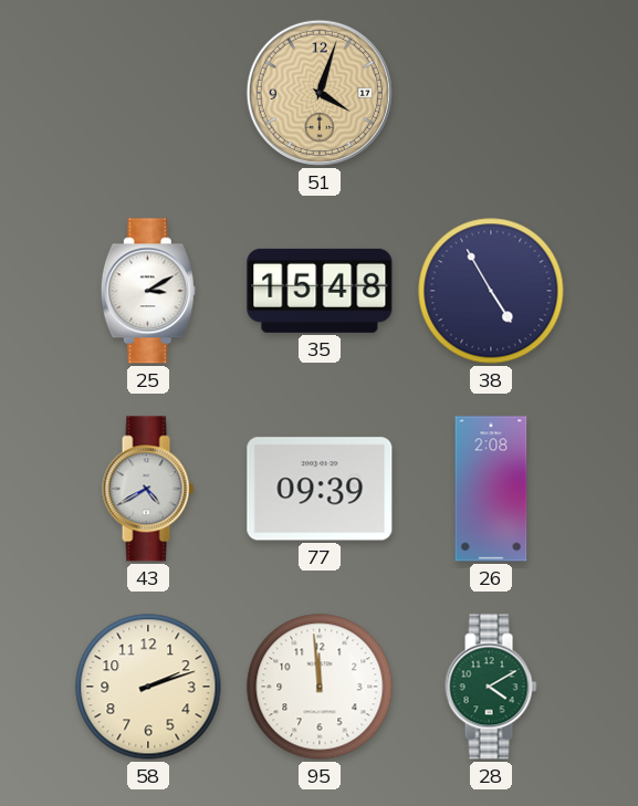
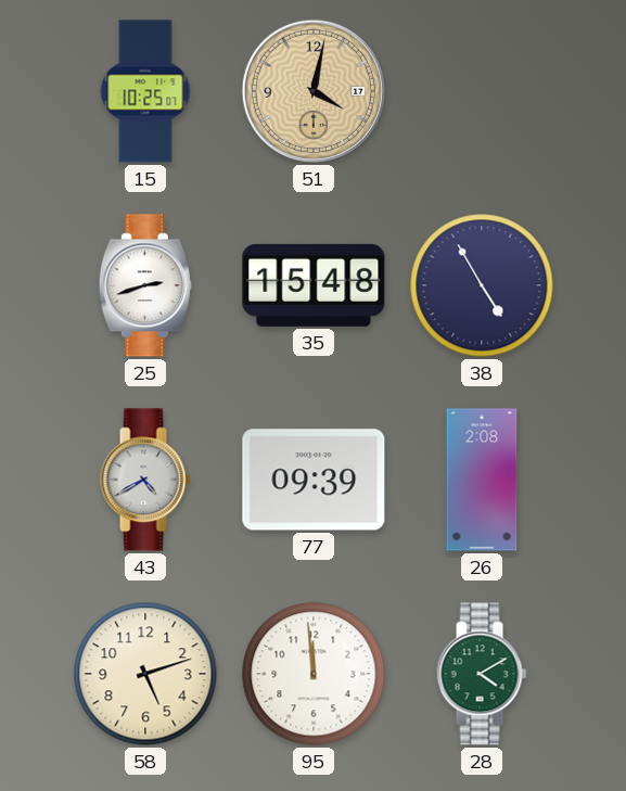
15: none -> 10:25 (145, 91)
51: 4:03 -> 4:02 (314, 91)
25: 3:10 -> 2:42 (145, 285)
58: 2:12 -> 5:12 (145, 674)
